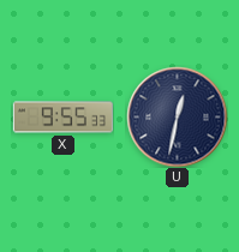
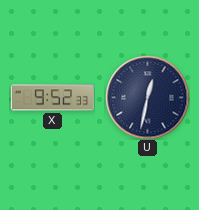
X: 9:55 -> 9:52 (52, 98)
